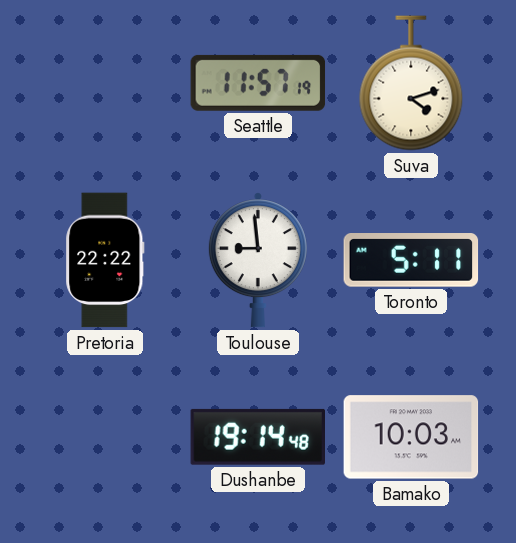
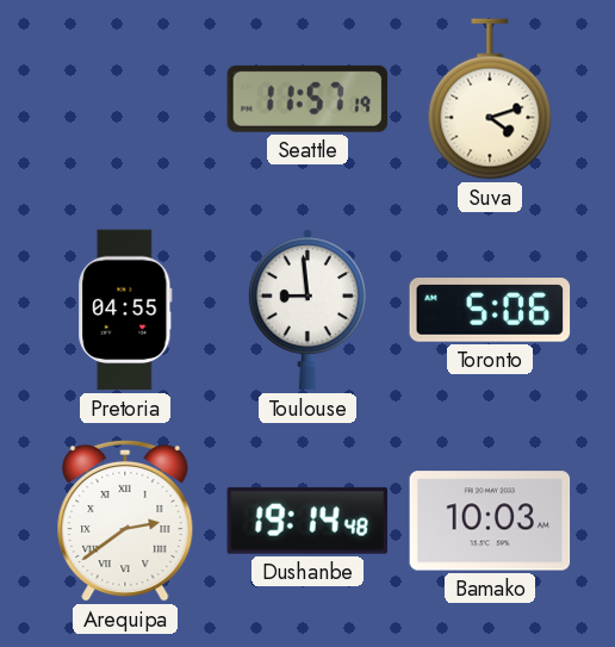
Pretoria: 22:22 -> 04:55 (125, 310)
Toronto: 5:11 -> 5:06 (490, 311)
Arequipa: none -> 2:39 (125, 521)
